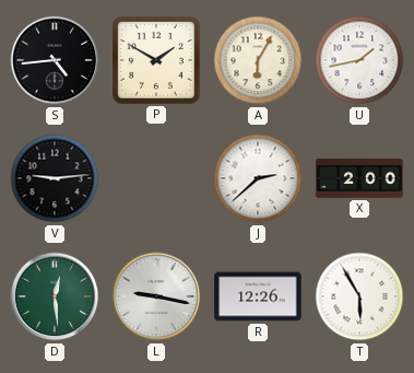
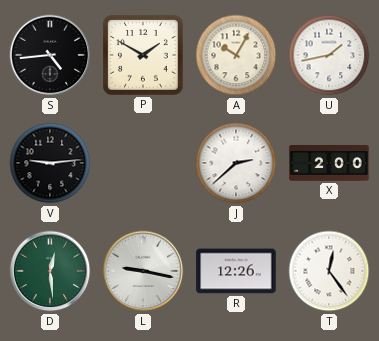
A: 6:05 -> 10:05 (236, 55)
T: 5:55 -> 12:24 (329, 271)
